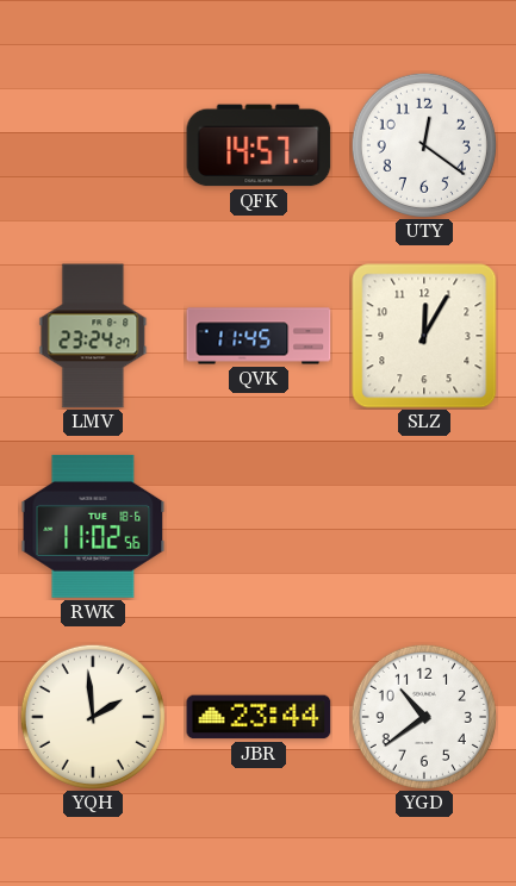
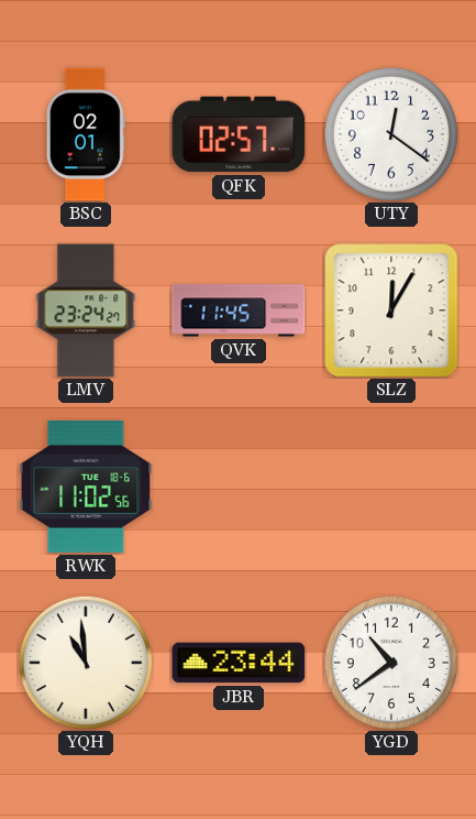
BSC: none -> 02:01 (86, 134)
QFK: 14:57 -> 02:57 (239, 134)
YQH: 1:59 -> 10:59 (86, 663)
